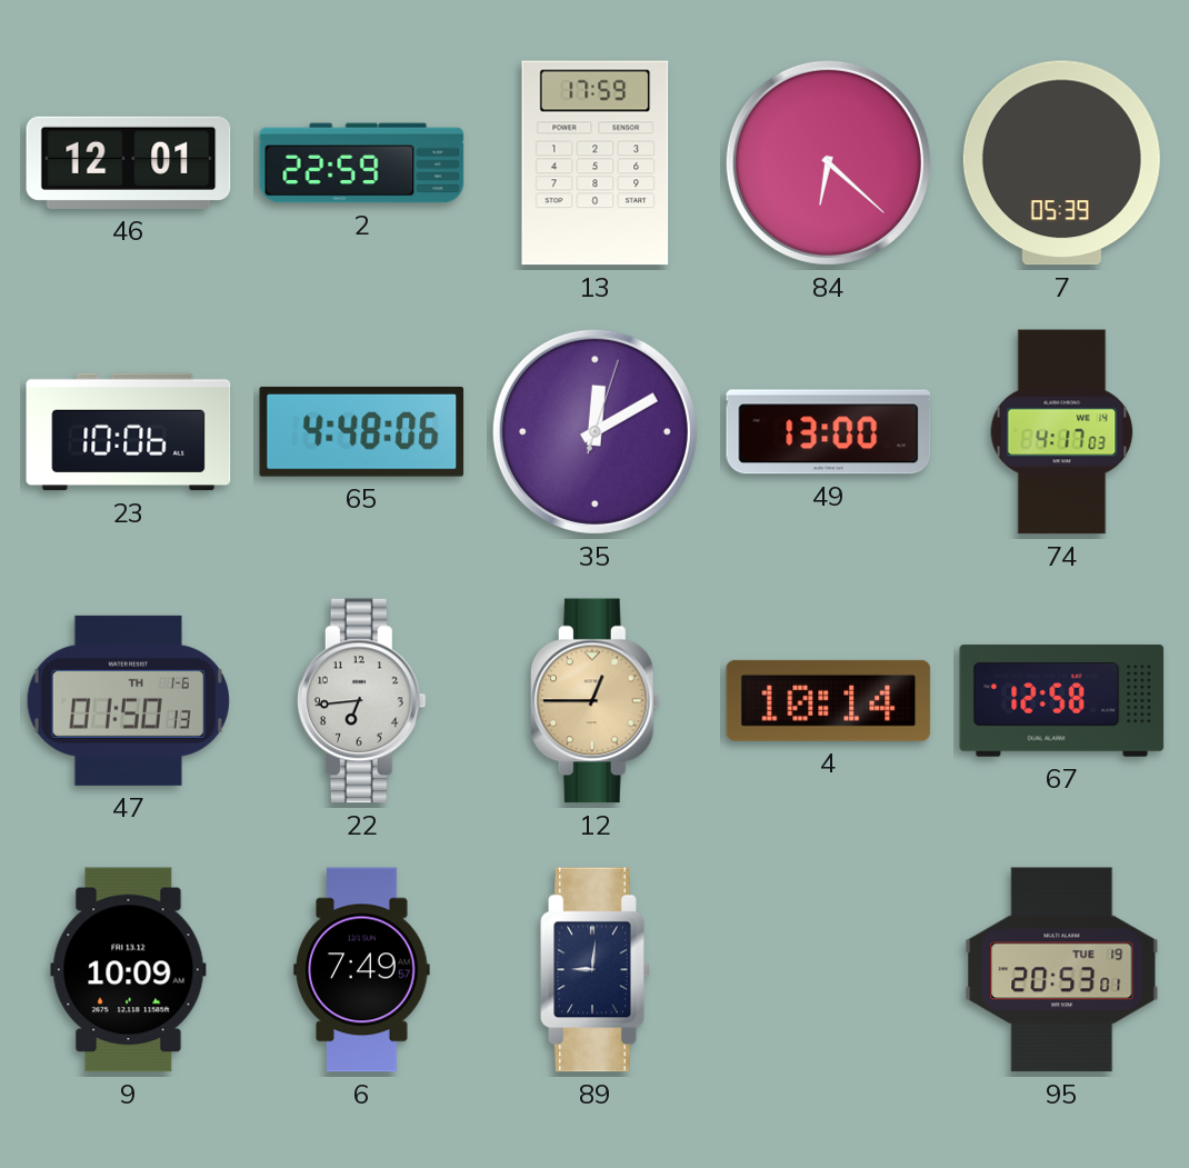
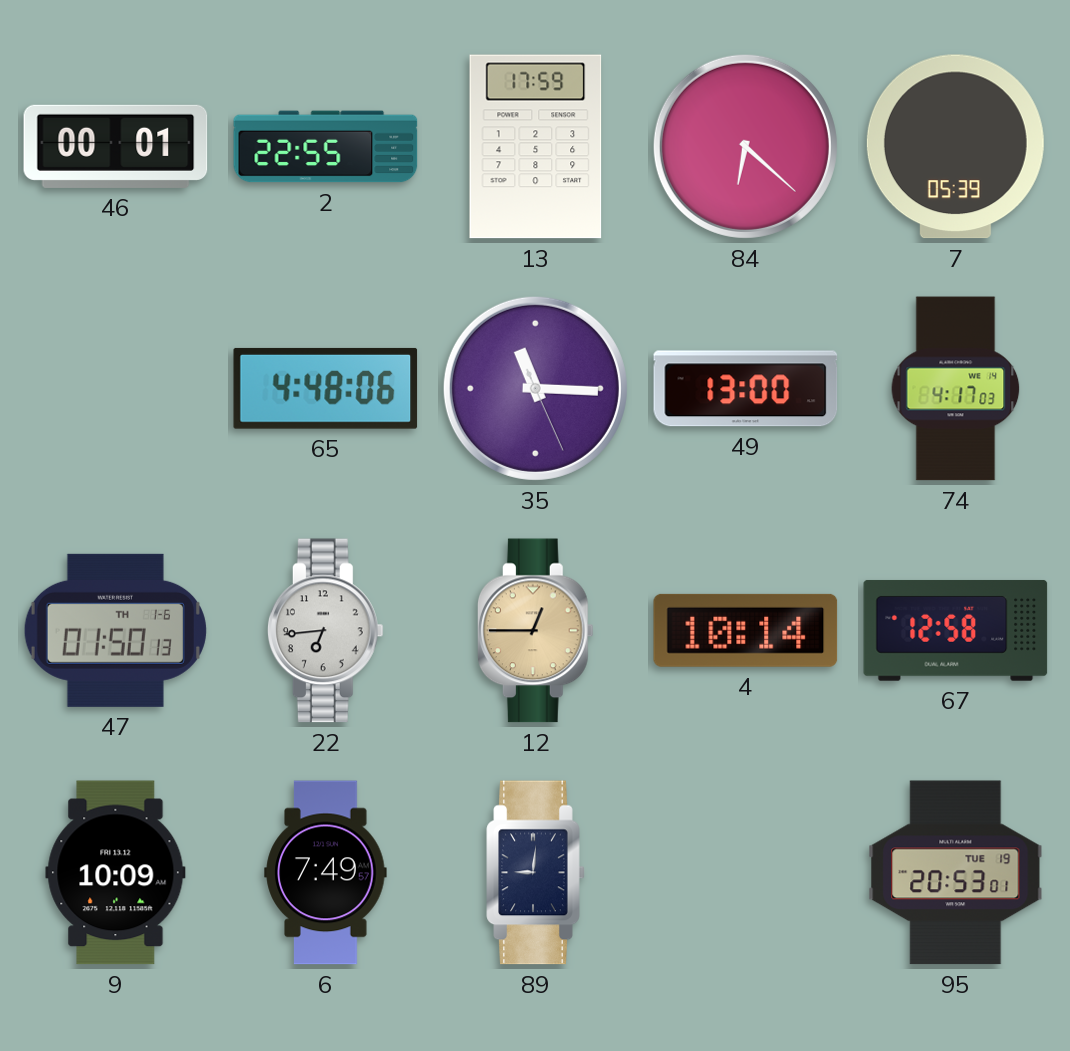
46: 12:01 -> 00:01 (116, 146)
2: 22:59 -> 22:55 (326, 147)
23: 10:06 -> none (129, 432)
35: 12:10 -> 11:15 (535, 388)
